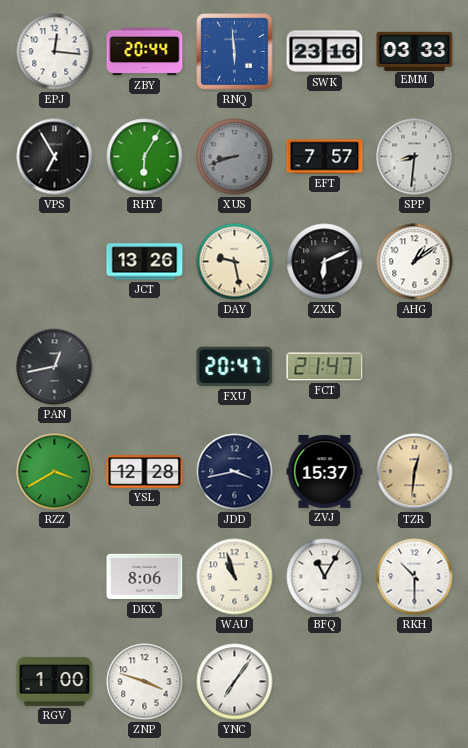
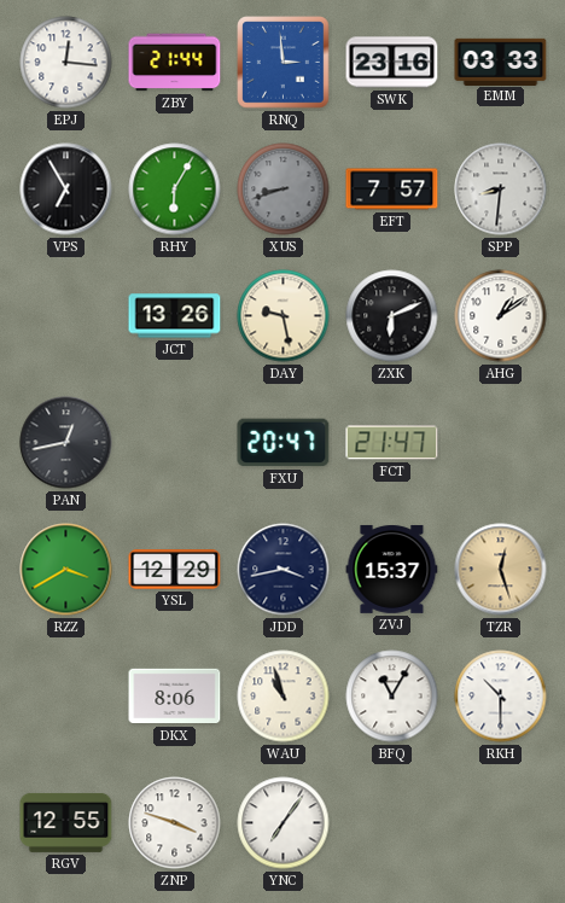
ZBY: 20:44 -> 21:44 (175, 63)
RNQ: 5:59 -> 2:59 (284, 63)
YSL: 12:28 -> 12:29 (175, 570)
TZR: 12:31 -> 12:27 (501, 570)
RGV: 1:00 -> 12:55 (66, 822)
